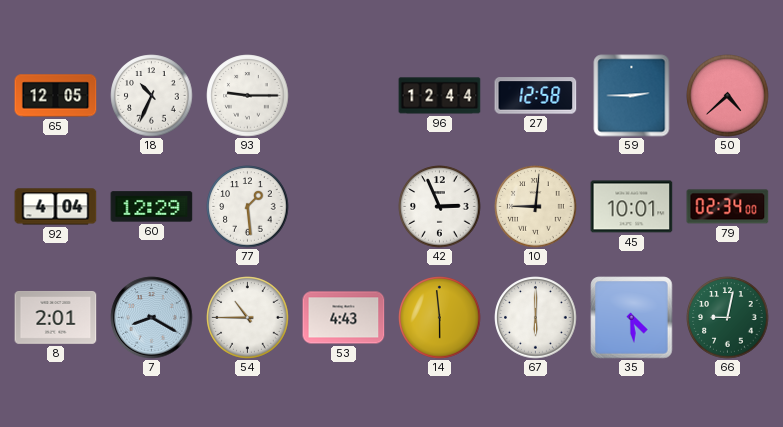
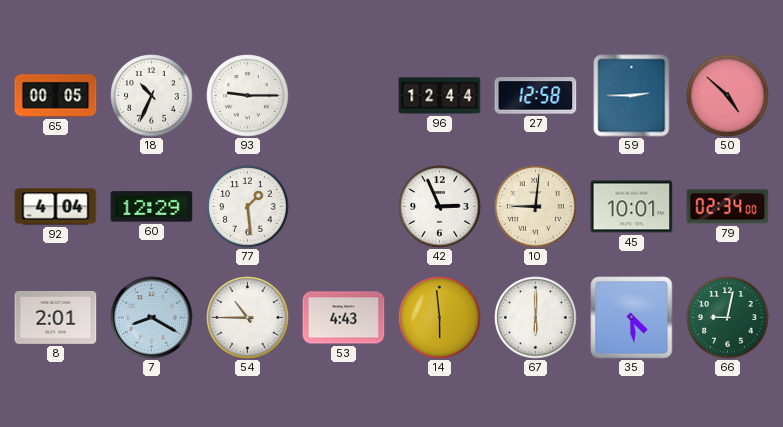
65: 12:05 -> 00:05 (56, 96)
50: 4:38 -> 4:52 (728, 96)
